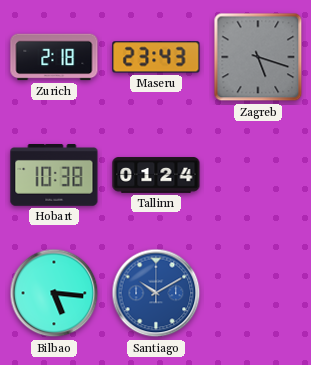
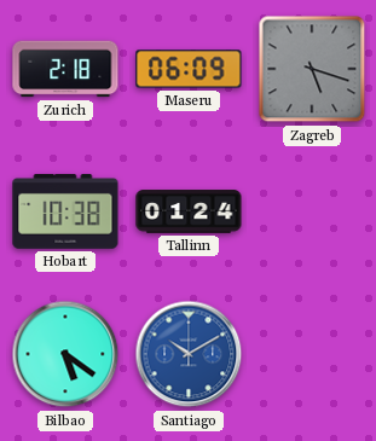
Maseru: 23:43 -> 06:09 (189, 69)
Bilbao: 5:16 -> 5:21 (65, 354)
